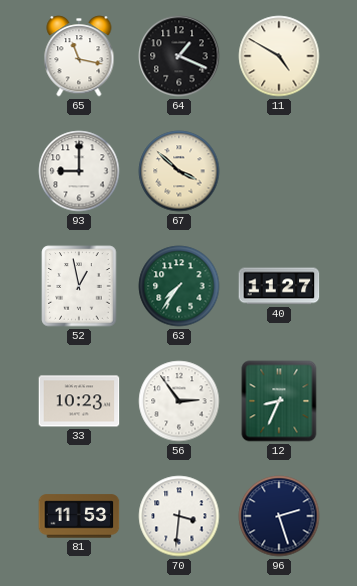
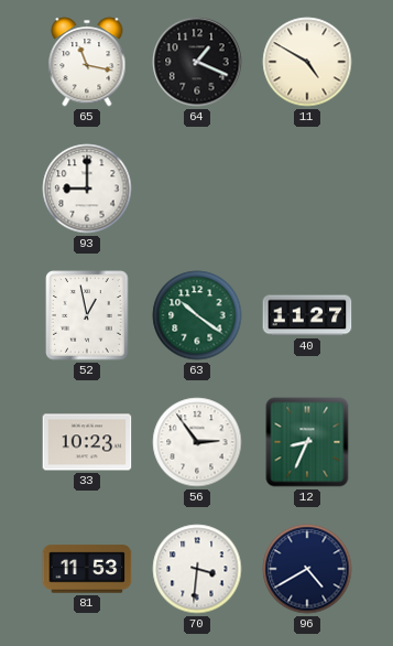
67: 3:52 -> none (179, 171)
63: 7:36 -> 10:21 (197, 315)
96: 2:27 -> 4:40 (307, 569)
